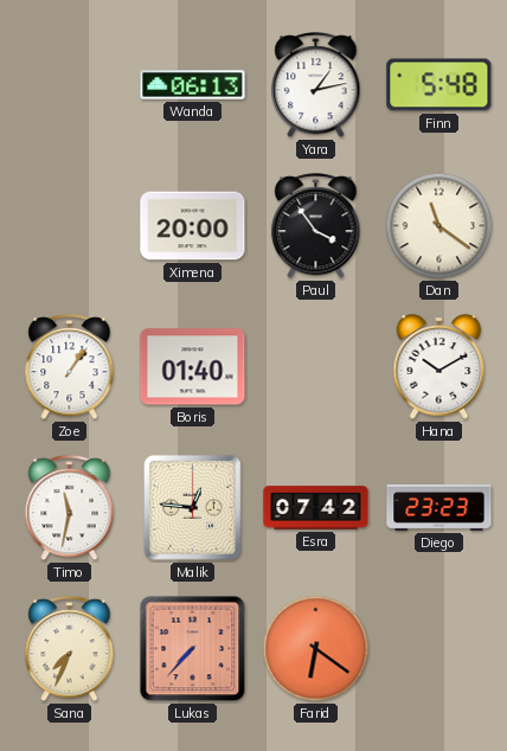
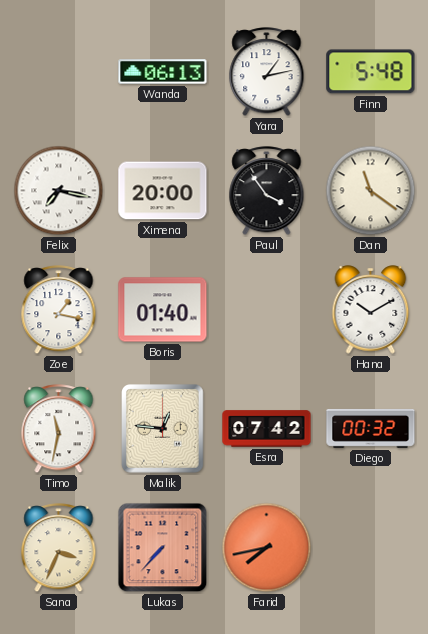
Felix: none -> 7:17 (59, 191)
Zoe: 1:06 -> 1:17 (59, 310)
Diego: 23:23 -> 00:32 (371, 429)
Sana: 7:34 -> 3:34 (59, 548)
Farid: 6:21 -> 7:43 (267, 548)
